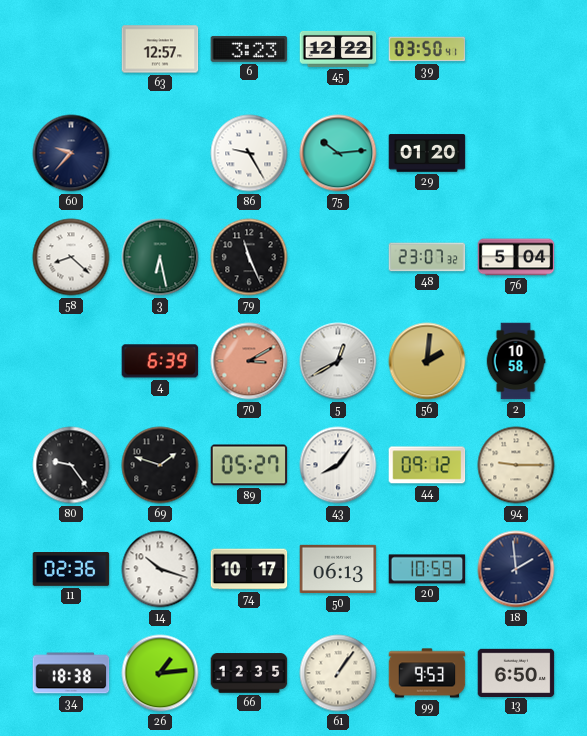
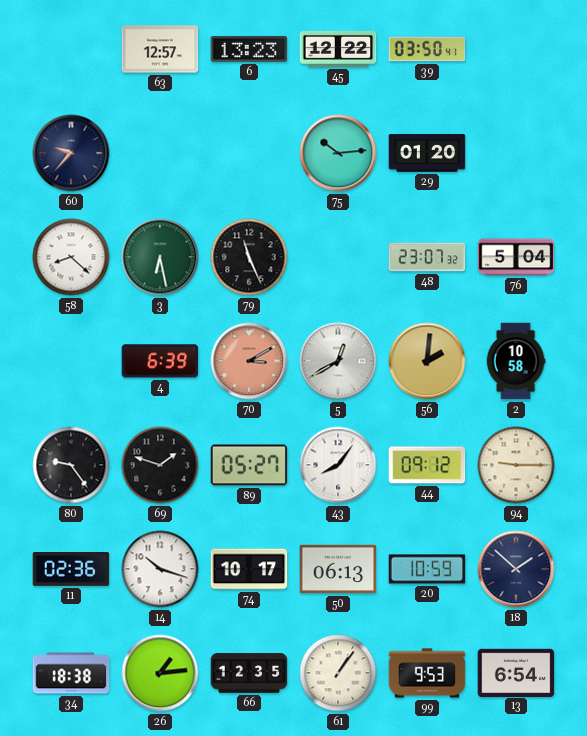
6: 3:23 -> 13:23 (249, 49)
86: 9:25 -> none (249, 153)
18: 1:59 -> 1:52 (516, 569)
13: 6:50 -> 6:54 (516, 672)
